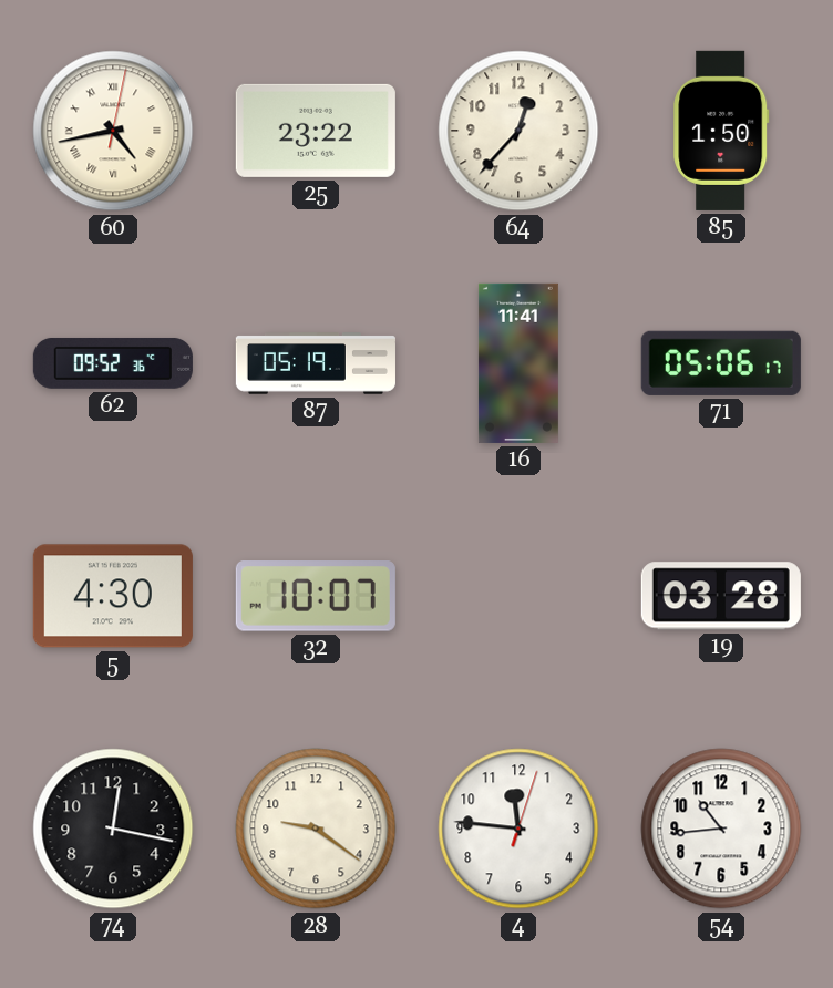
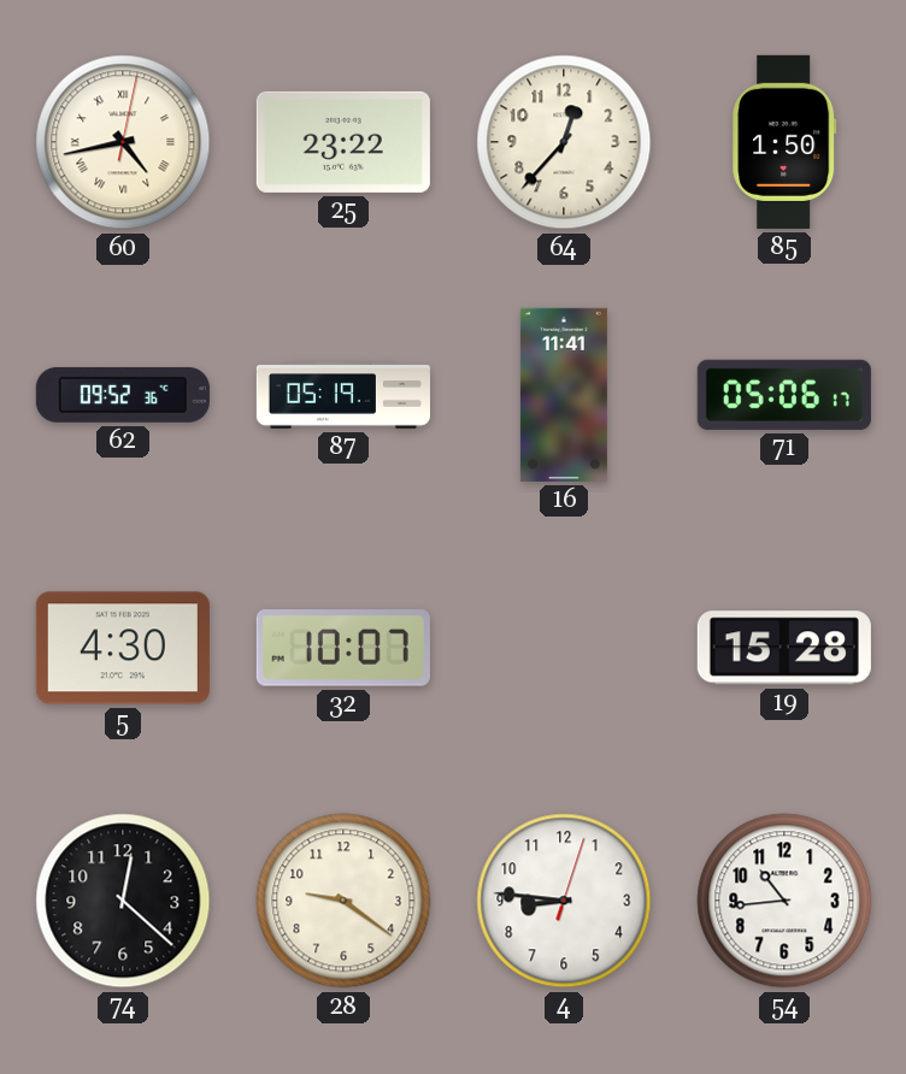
19: 03:28 -> 15:28 (784, 648)
74: 12:17 -> 12:22 (123, 901)
4: 11:46 -> 8:46 (564, 901)
